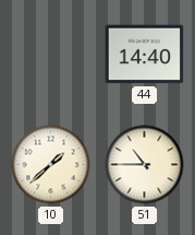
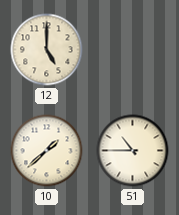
12: none -> 5:00 (47, 50)
44: 14:40 -> none (145, 55)
